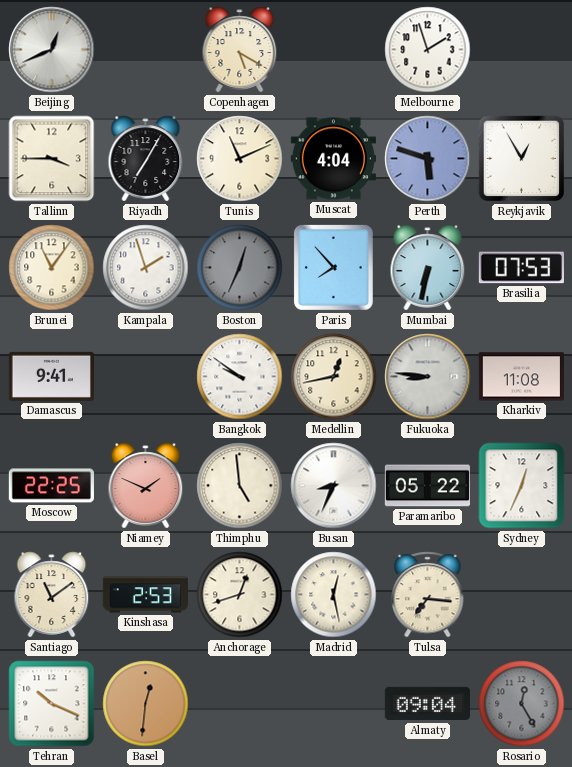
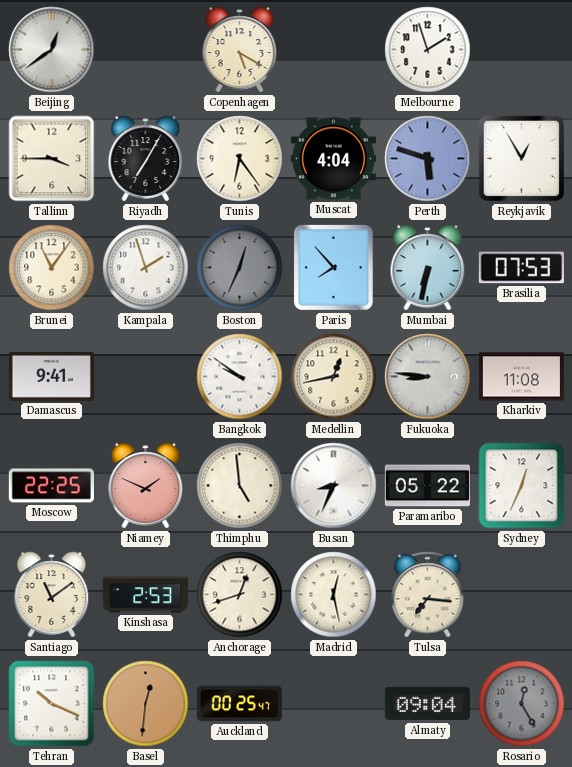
Beijing: 12:41 -> 12:39 (52, 50)
Tunis: 11:11 -> 6:24 (240, 159)
Auckland: none -> 00:25 (239, 704)
